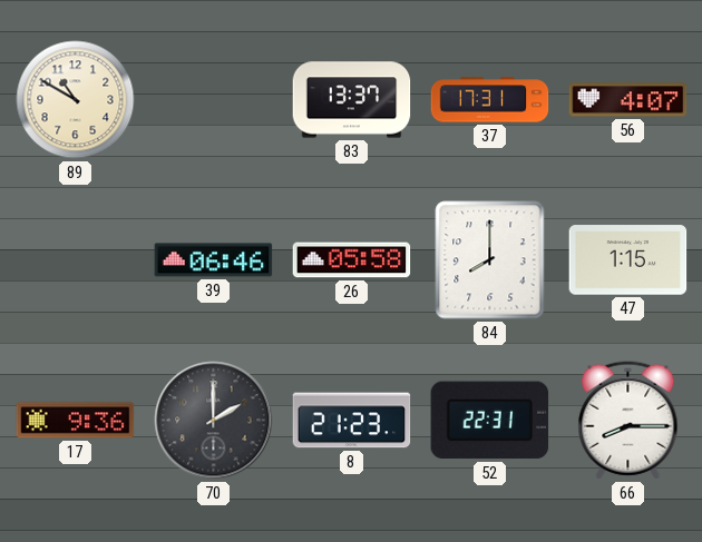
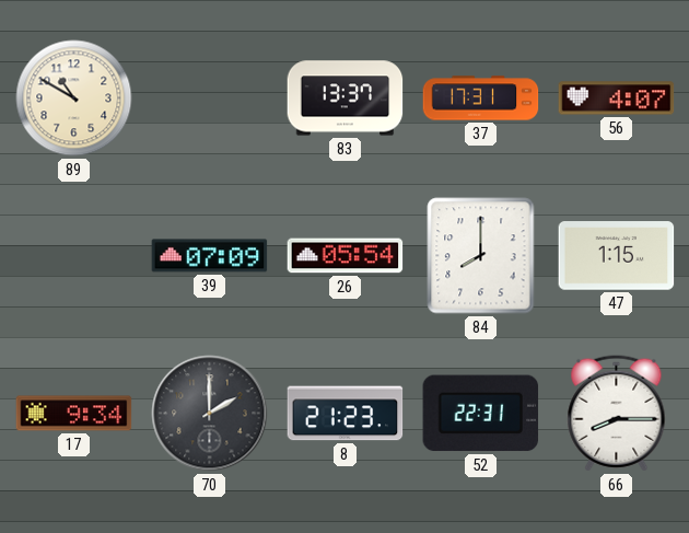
39: 06:46 -> 07:09 (210, 256)
26: 05:58 -> 05:54 (346, 256)
17: 9:36 -> 9:34 (74, 414)
